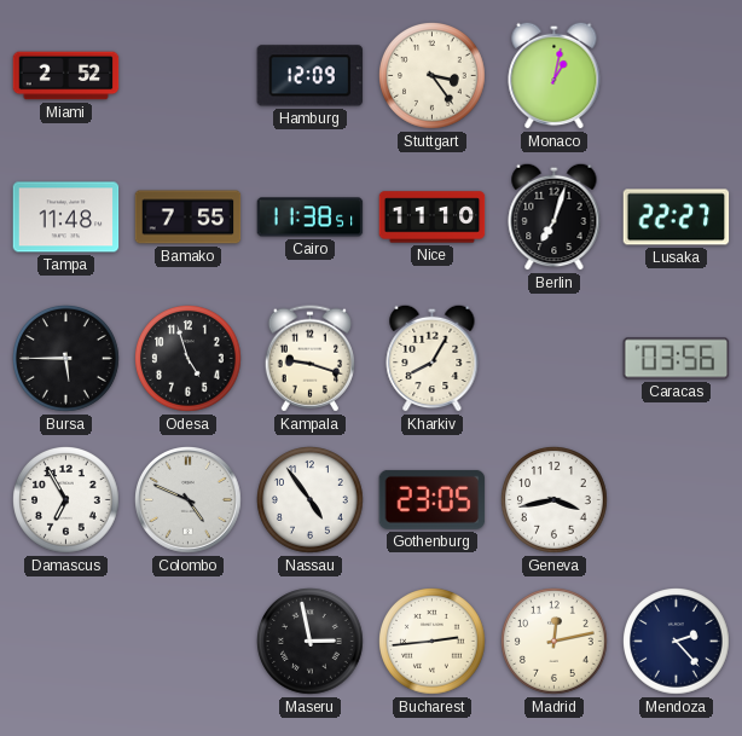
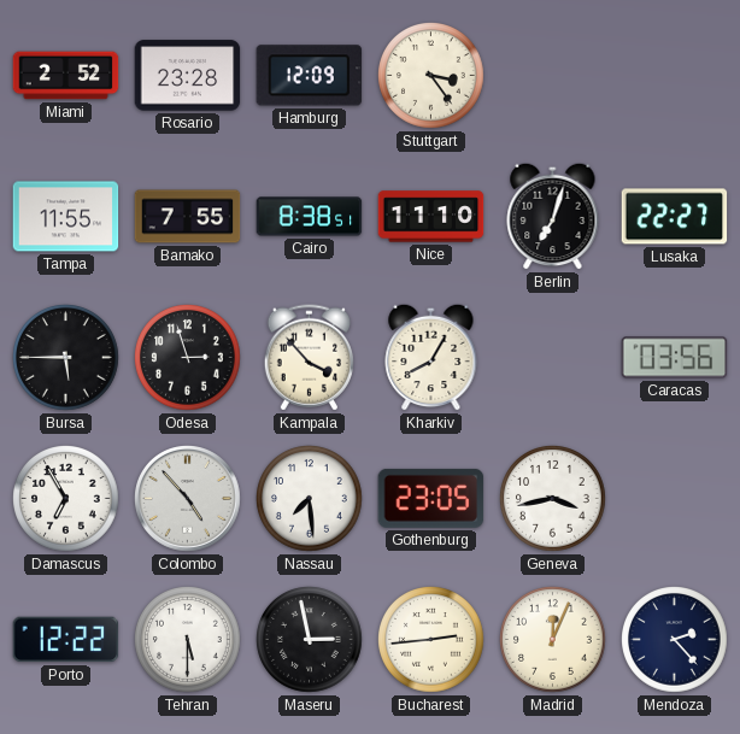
Rosario: none -> 23:28 (188, 76)
Monaco: 1:02 -> none (555, 75)
Tampa: 11:48 -> 11:55 (66, 217)
Cairo: 11:38 -> 8:38 (310, 217)
Odesa: 4:57 -> 2:57 (188, 358)
Kampala: 9:18 -> 3:53 (309, 358)
Colombo: 4:49 -> 4:53 (188, 499)
Nassau: 4:54 -> 7:29 (310, 499)
Porto: none -> 12:22 (66, 640)
Tehran: none -> 5:30 (188, 640)
Madrid: 12:13 -> 12:04 (553, 640)
